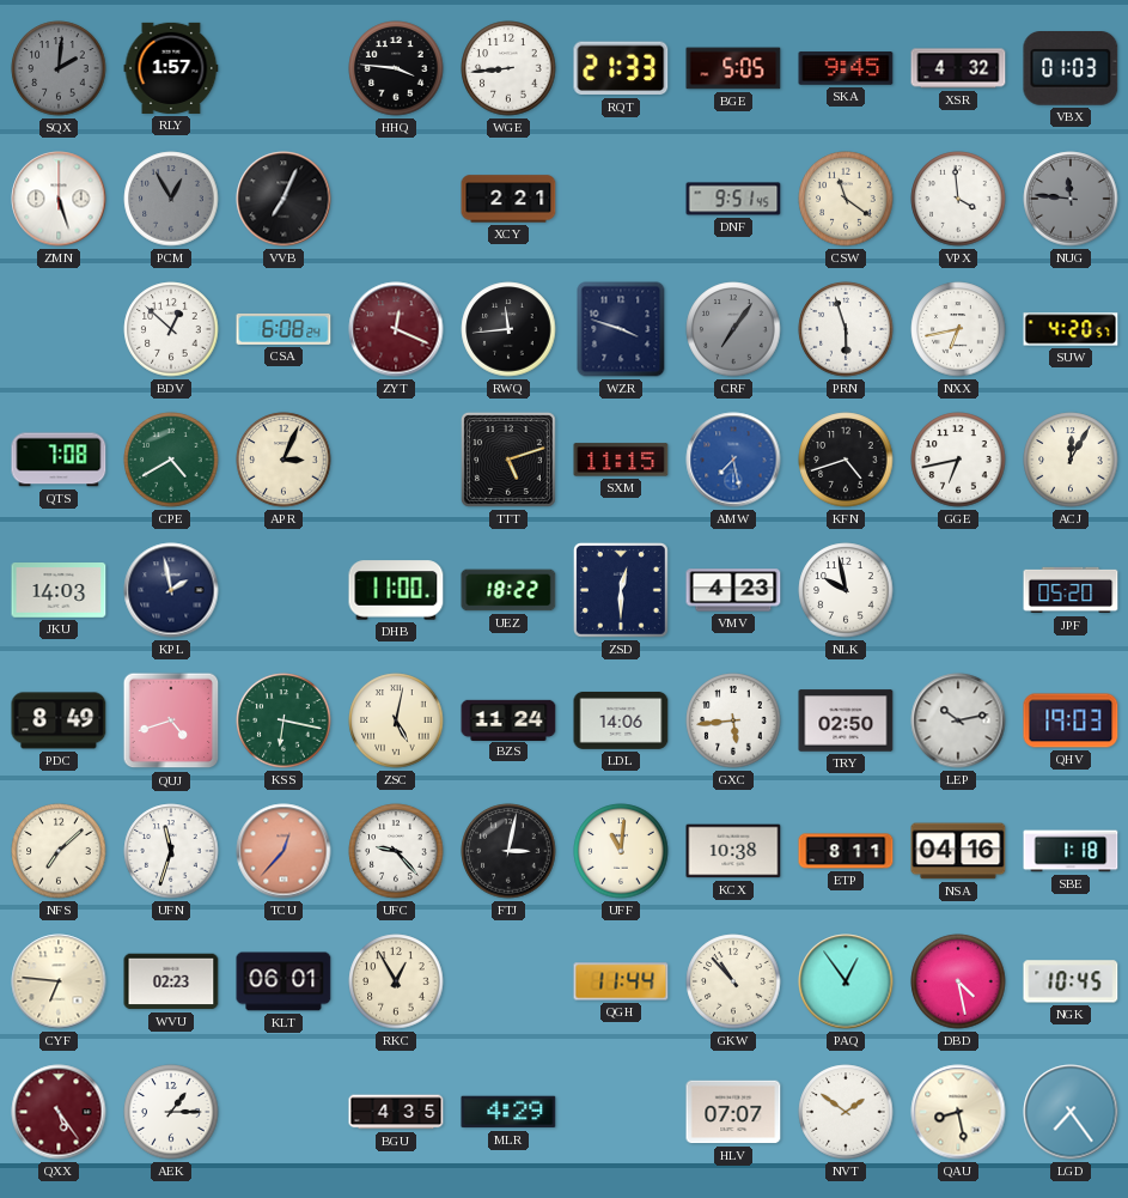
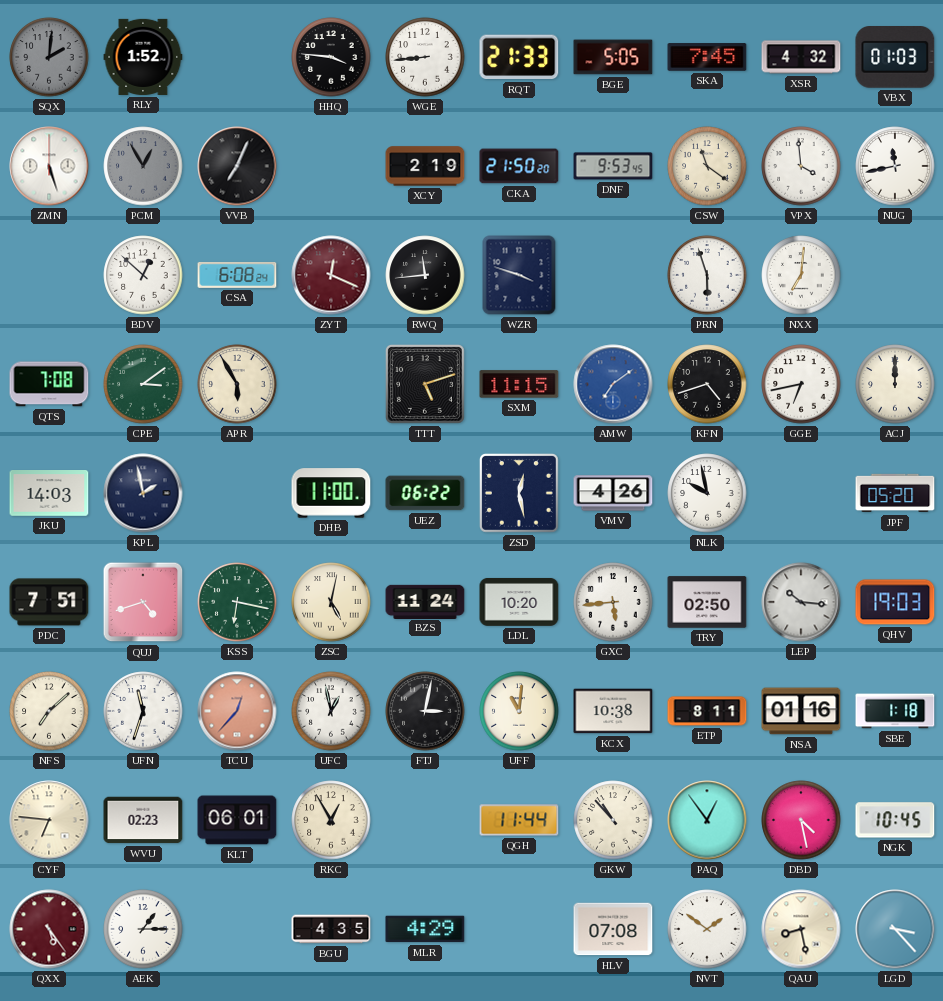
RLY: 1:57 -> 1:52 (143, 57)
SKA: 9:45 -> 7:45 (707, 57)
XCY: 2:21 -> 2:19 (425, 166)
CKA: none -> 21:50 (519, 166)
DNF: 9:51 -> 9:53 (613, 166)
NUG: 11:46 -> 11:43 (895, 166)
NUG dial: grey -> white (895, 166)
CRF: 7:06 -> none (733, 329)
NXX: 6:43 -> 7:01 (801, 275)
SUW: 4:20 -> none (1071, 329)
CPE: 4:40 -> 3:09 (143, 384)
APR: 3:04 -> 5:55 (237, 384)
AMW: 7:28 -> 7:09 (613, 384)
ACJ: 12:05 -> 12:00 (895, 384)
UEZ: 18:22 -> 06:22 (425, 493)
ZSD: 12:30 -> 12:28 (519, 493)
VMV: 4:23 -> 4:26 (613, 493)
PDC: 8:49 -> 7:51 (49, 602)
LDL: 14:06 -> 10:20 (519, 602)
LEP: 10:13 -> 10:16 (801, 602)
UFC: 9:23 -> 12:58 (331, 711)
NSA: 04:16 -> 01:16 (801, 711)
HLV: 07:07 -> 07:08 (613, 929)
LGD: 7:24 -> 3:23 (895, 929)
